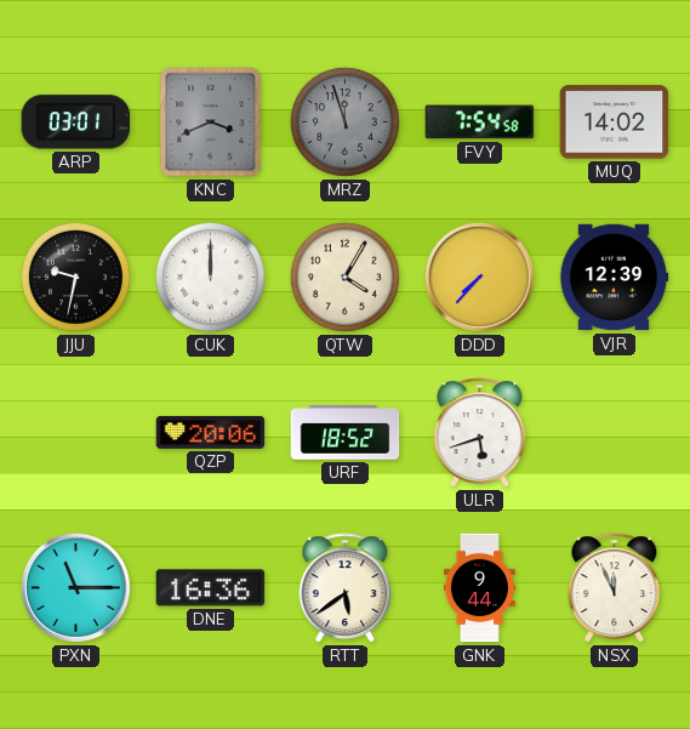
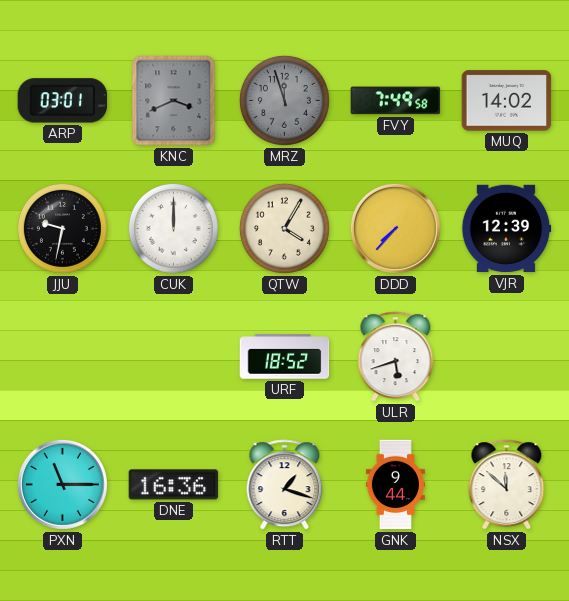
FVY: 7:54 -> 7:49 (396, 101)
QZP: 20:06 -> none (211, 432)
RTT: 5:39 -> 1:18 (285, 485)
NSX: 11:56 -> 11:52 (507, 485)
